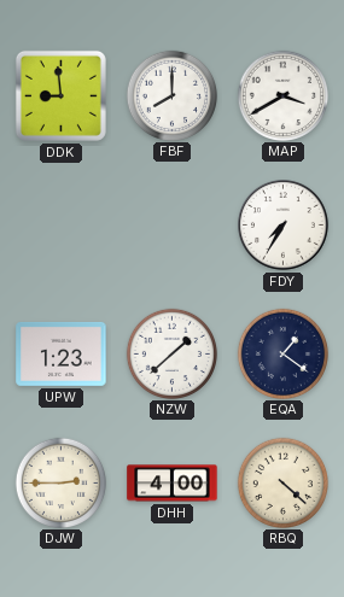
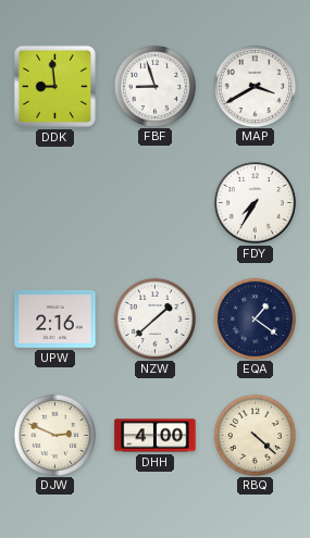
FBF: 8:00 -> 8:57 (154, 86)
UPW: 1:23 -> 2:16 (55, 320)
DJW: 2:45 -> 2:49 (54, 435)
